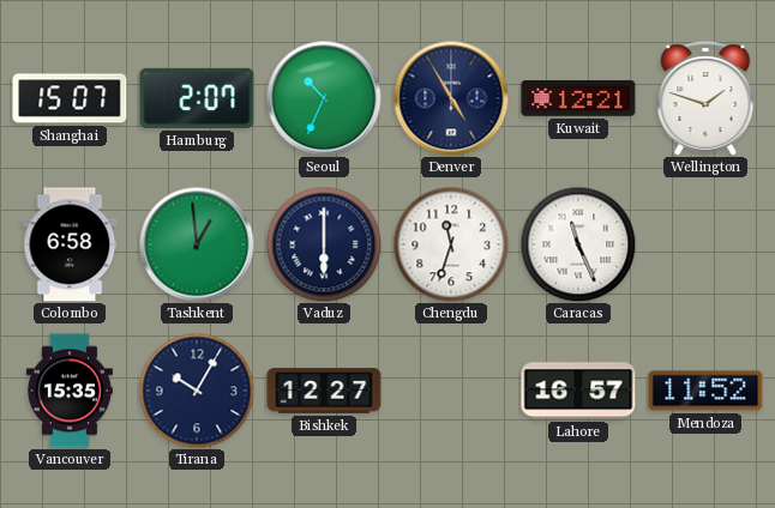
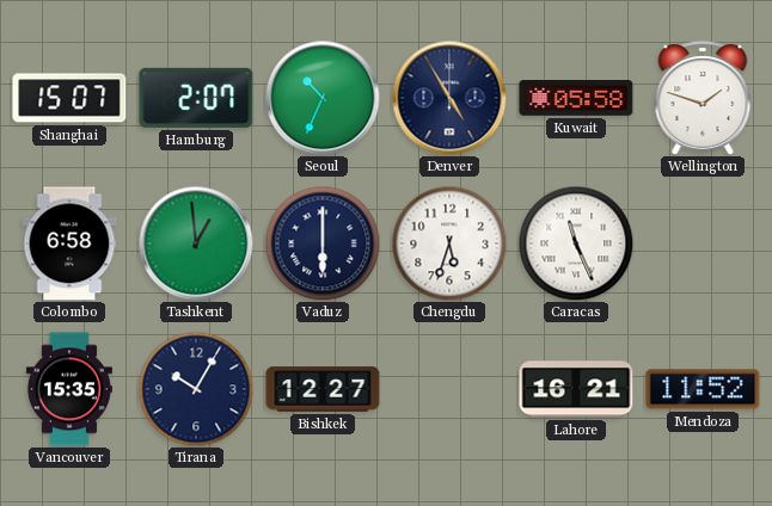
Kuwait: 12:21 -> 05:58 (576, 99)
Chengdu: 11:33 -> 5:33 (449, 243)
Lahore: 16:57 -> 16:21 (576, 389)
